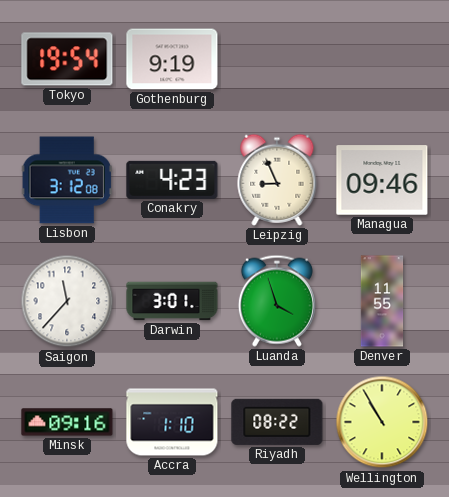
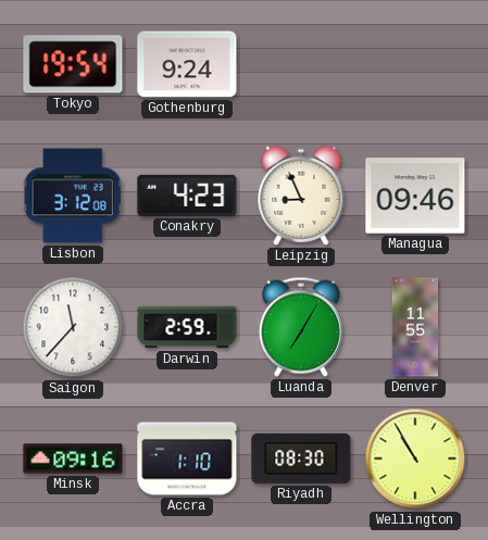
Gothenburg: 9:19 -> 9:24 (187, 64)
Darwin: 3:01 -> 2:59 (187, 327)
Luanda: 3:57 -> 7:05 (301, 327)
Riyadh: 08:22 -> 08:30 (301, 459)
